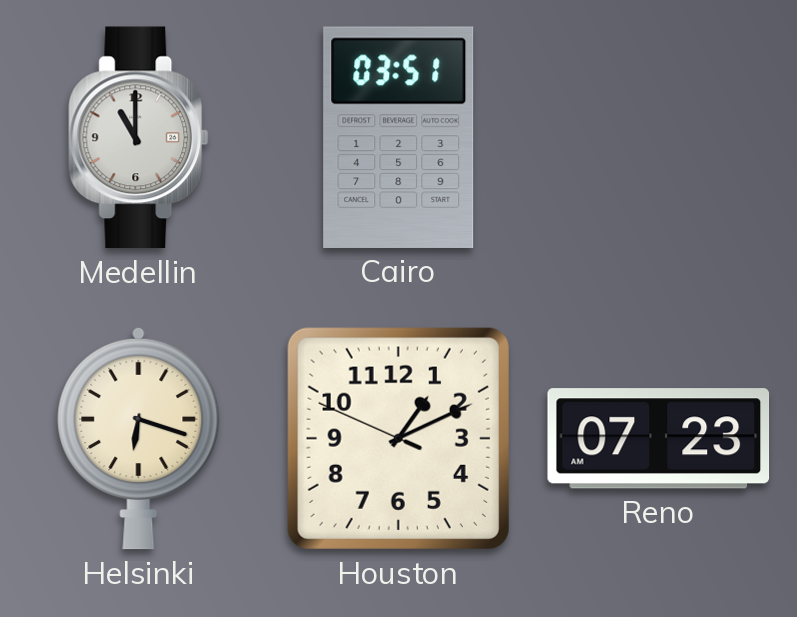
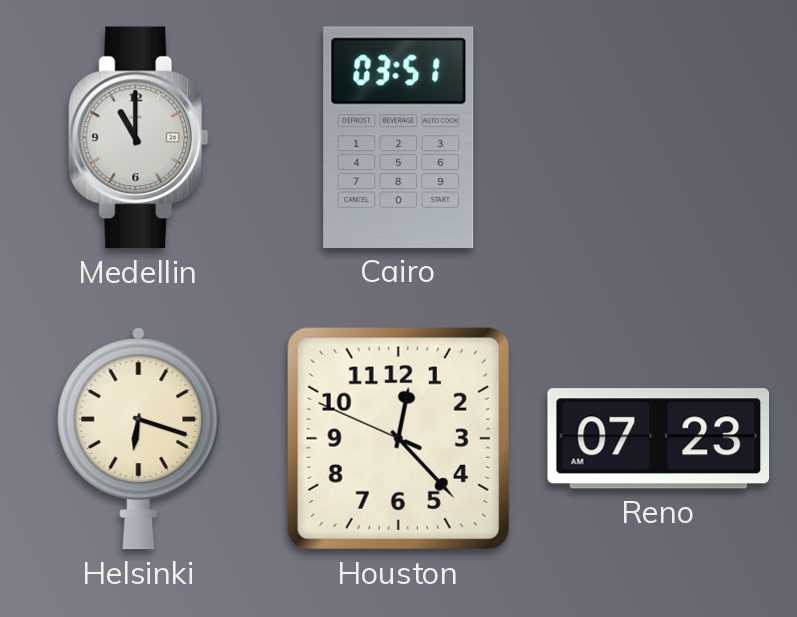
Houston: 1:10 -> 12:22 (398, 438)
